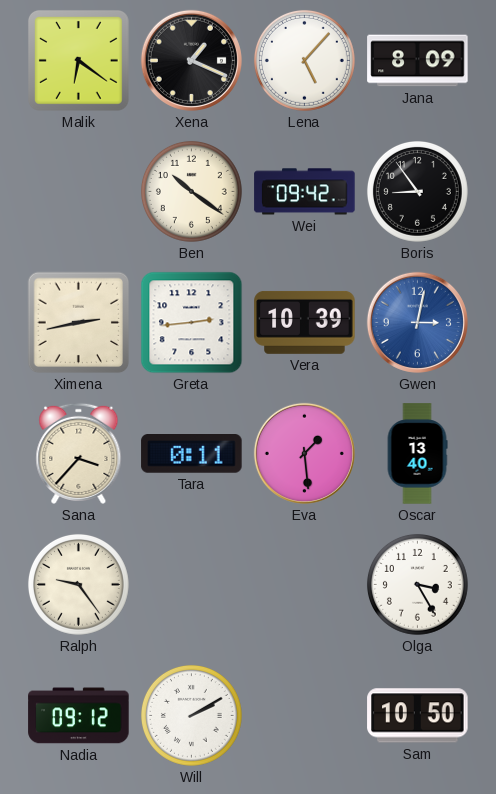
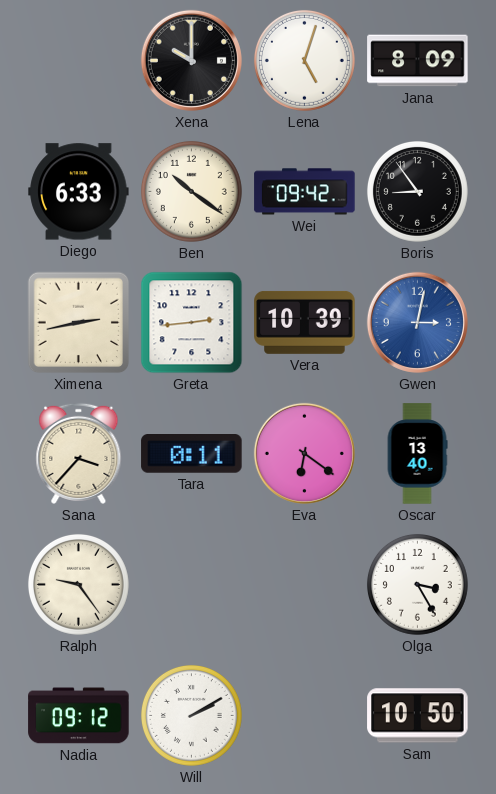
Malik: 6:21 -> none (78, 60)
Xena: 1:19 -> 10:00 (191, 60)
Lena: 5:07 -> 5:03 (304, 60)
Diego: none -> 6:33 (79, 192)
Eva: 1:29 -> 6:21 (304, 453)
